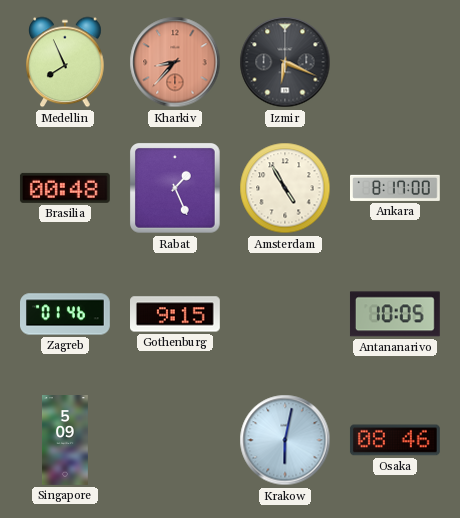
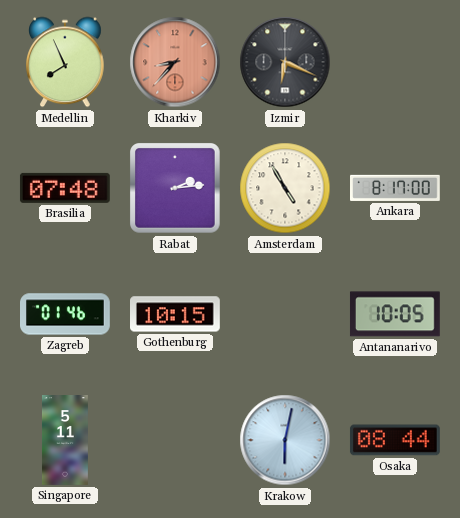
Brasilia: 00:48 -> 07:48 (65, 188)
Rabat: 1:26 -> 2:14 (176, 189)
Gothenburg: 9:15 -> 10:15 (176, 314)
Singapore: 5:09 -> 5:11 (65, 440)
Osaka: 08:46 -> 08:44 (395, 440)
